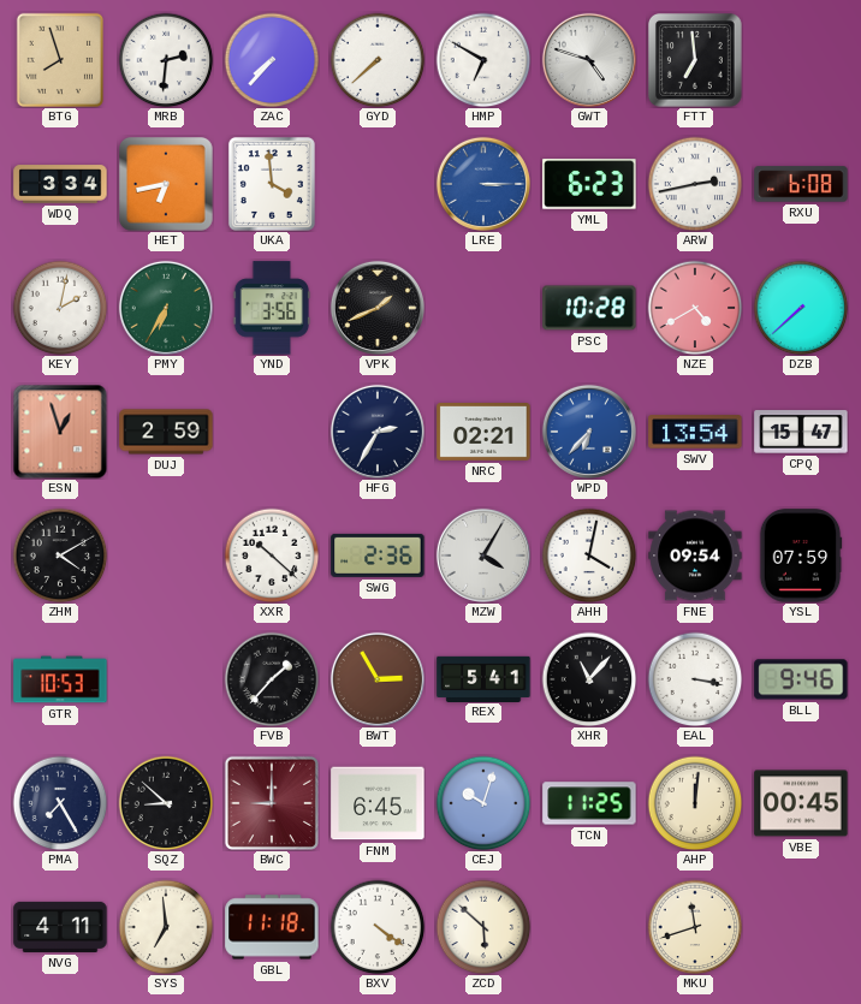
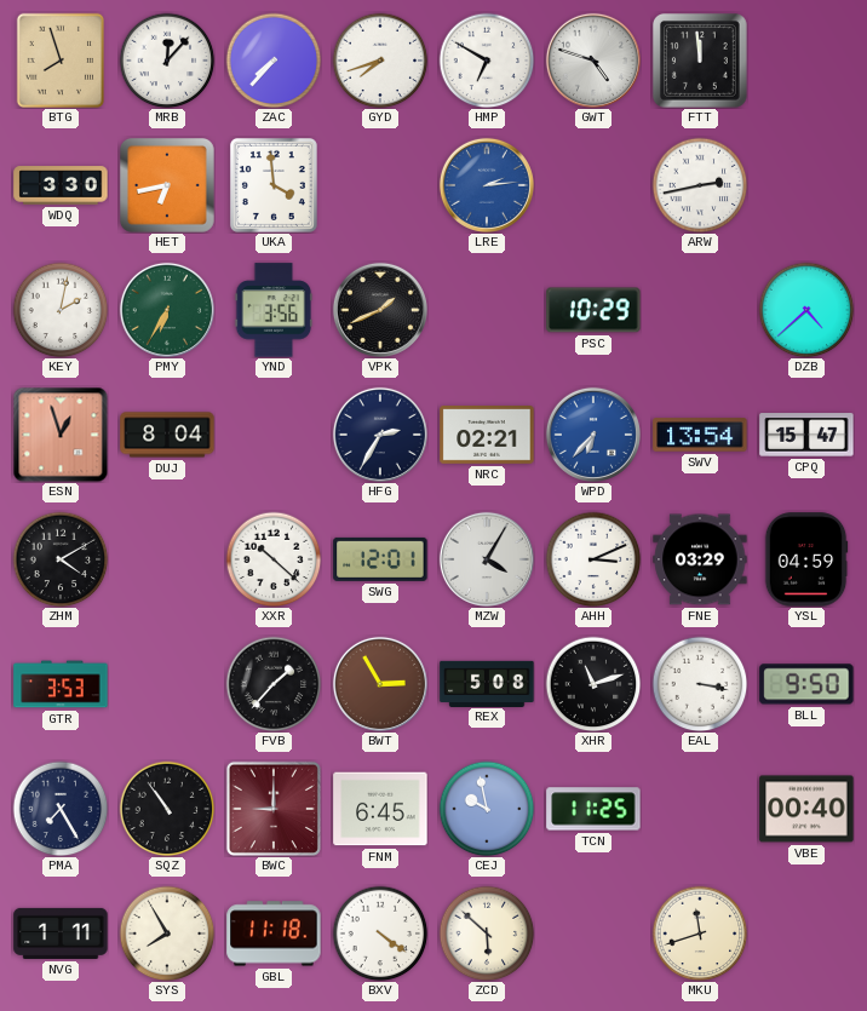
MRB: 2:31 -> 12:07 (167, 61)
GYD: 7:38 -> 7:42 (380, 61)
FTT: 6:59 -> 11:59 (701, 62)
WDQ: 3:34 -> 3:30 (61, 185)
LRE: 3:15 -> 2:14 (487, 185)
YML: 6:23 -> none (589, 184)
RXU: 6:08 -> none (801, 184)
PSC: 10:28 -> 10:29 (593, 310)
NZE: 4:40 -> none (695, 308)
DZB: 7:38 -> 4:38 (806, 310)
DUJ: 2:59 -> 8:04 (167, 435)
SWG: 2:36 -> 12:01 (380, 559)
AHH: 4:02 -> 3:11 (593, 559)
FNE: 09:54 -> 03:29 (700, 559)
YSL: 07:59 -> 04:59 (806, 559)
GTR: 10:53 -> 3:53 (61, 684)
REX: 5:41 -> 5:08 (487, 683)
XHR: 11:07 -> 11:12 (593, 684)
BLL: 9:46 -> 9:50 (806, 684)
SQZ: 8:52 -> 10:54 (167, 809)
CEJ: 10:03 -> 9:58 (487, 809)
AHP: 12:01 -> none (695, 803)
VBE: 00:45 -> 00:40 (806, 809)
NVG: 4:11 -> 1:11 (61, 934)
SYS: 6:59 -> 7:55 (167, 934)
